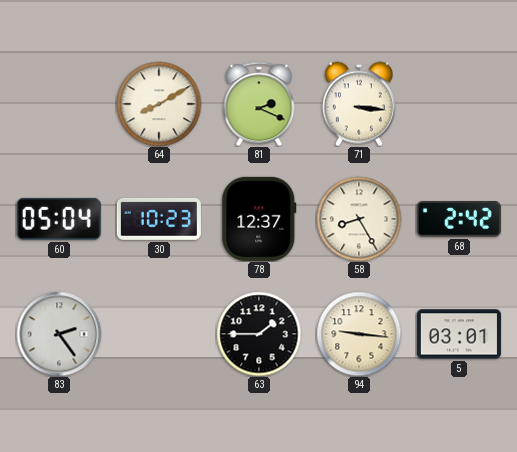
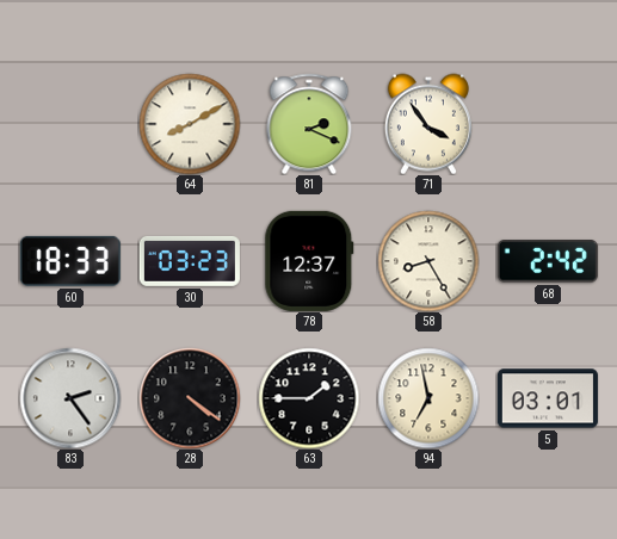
71: 3:16 -> 3:54 (428, 124)
60: 05:04 -> 18:33 (70, 261)
30: 10:23 -> 03:23 (190, 261)
28: none -> 4:21 (190, 398)
94: 9:16 -> 6:58 (428, 398)
